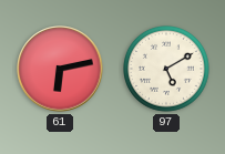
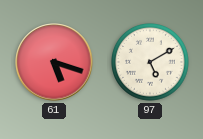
61: 6:13 -> 5:18 (54, 62)
